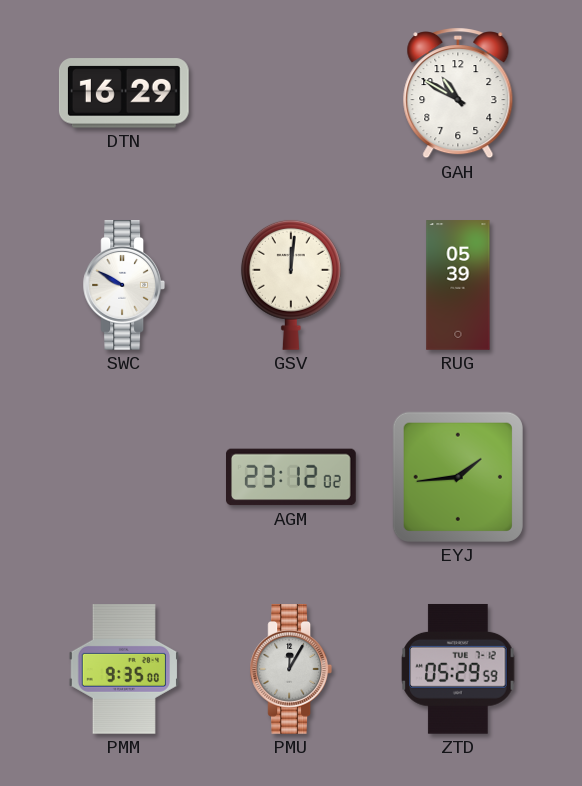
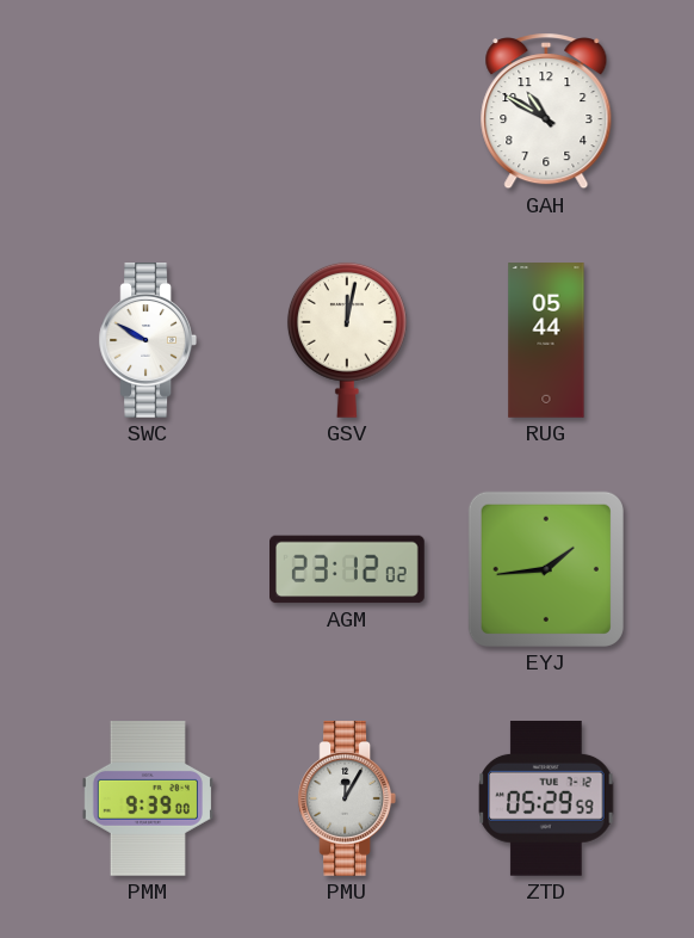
DTN: 16:29 -> none (124, 93)
GSV: 12:01 -> 12:02 (347, 340)
RUG: 05:39 -> 05:44 (546, 340)
PMM: 9:35 -> 9:39 (148, 800)
